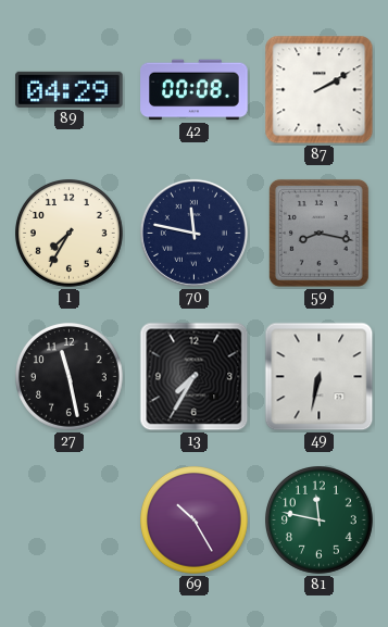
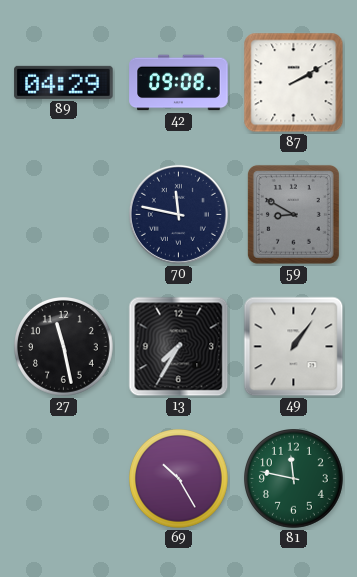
42: 00:08 -> 09:08 (179, 83)
1: 7:35 -> none (70, 234)
59: 8:17 -> 8:50 (293, 214)
49: 6:32 -> 1:06 (294, 347)
